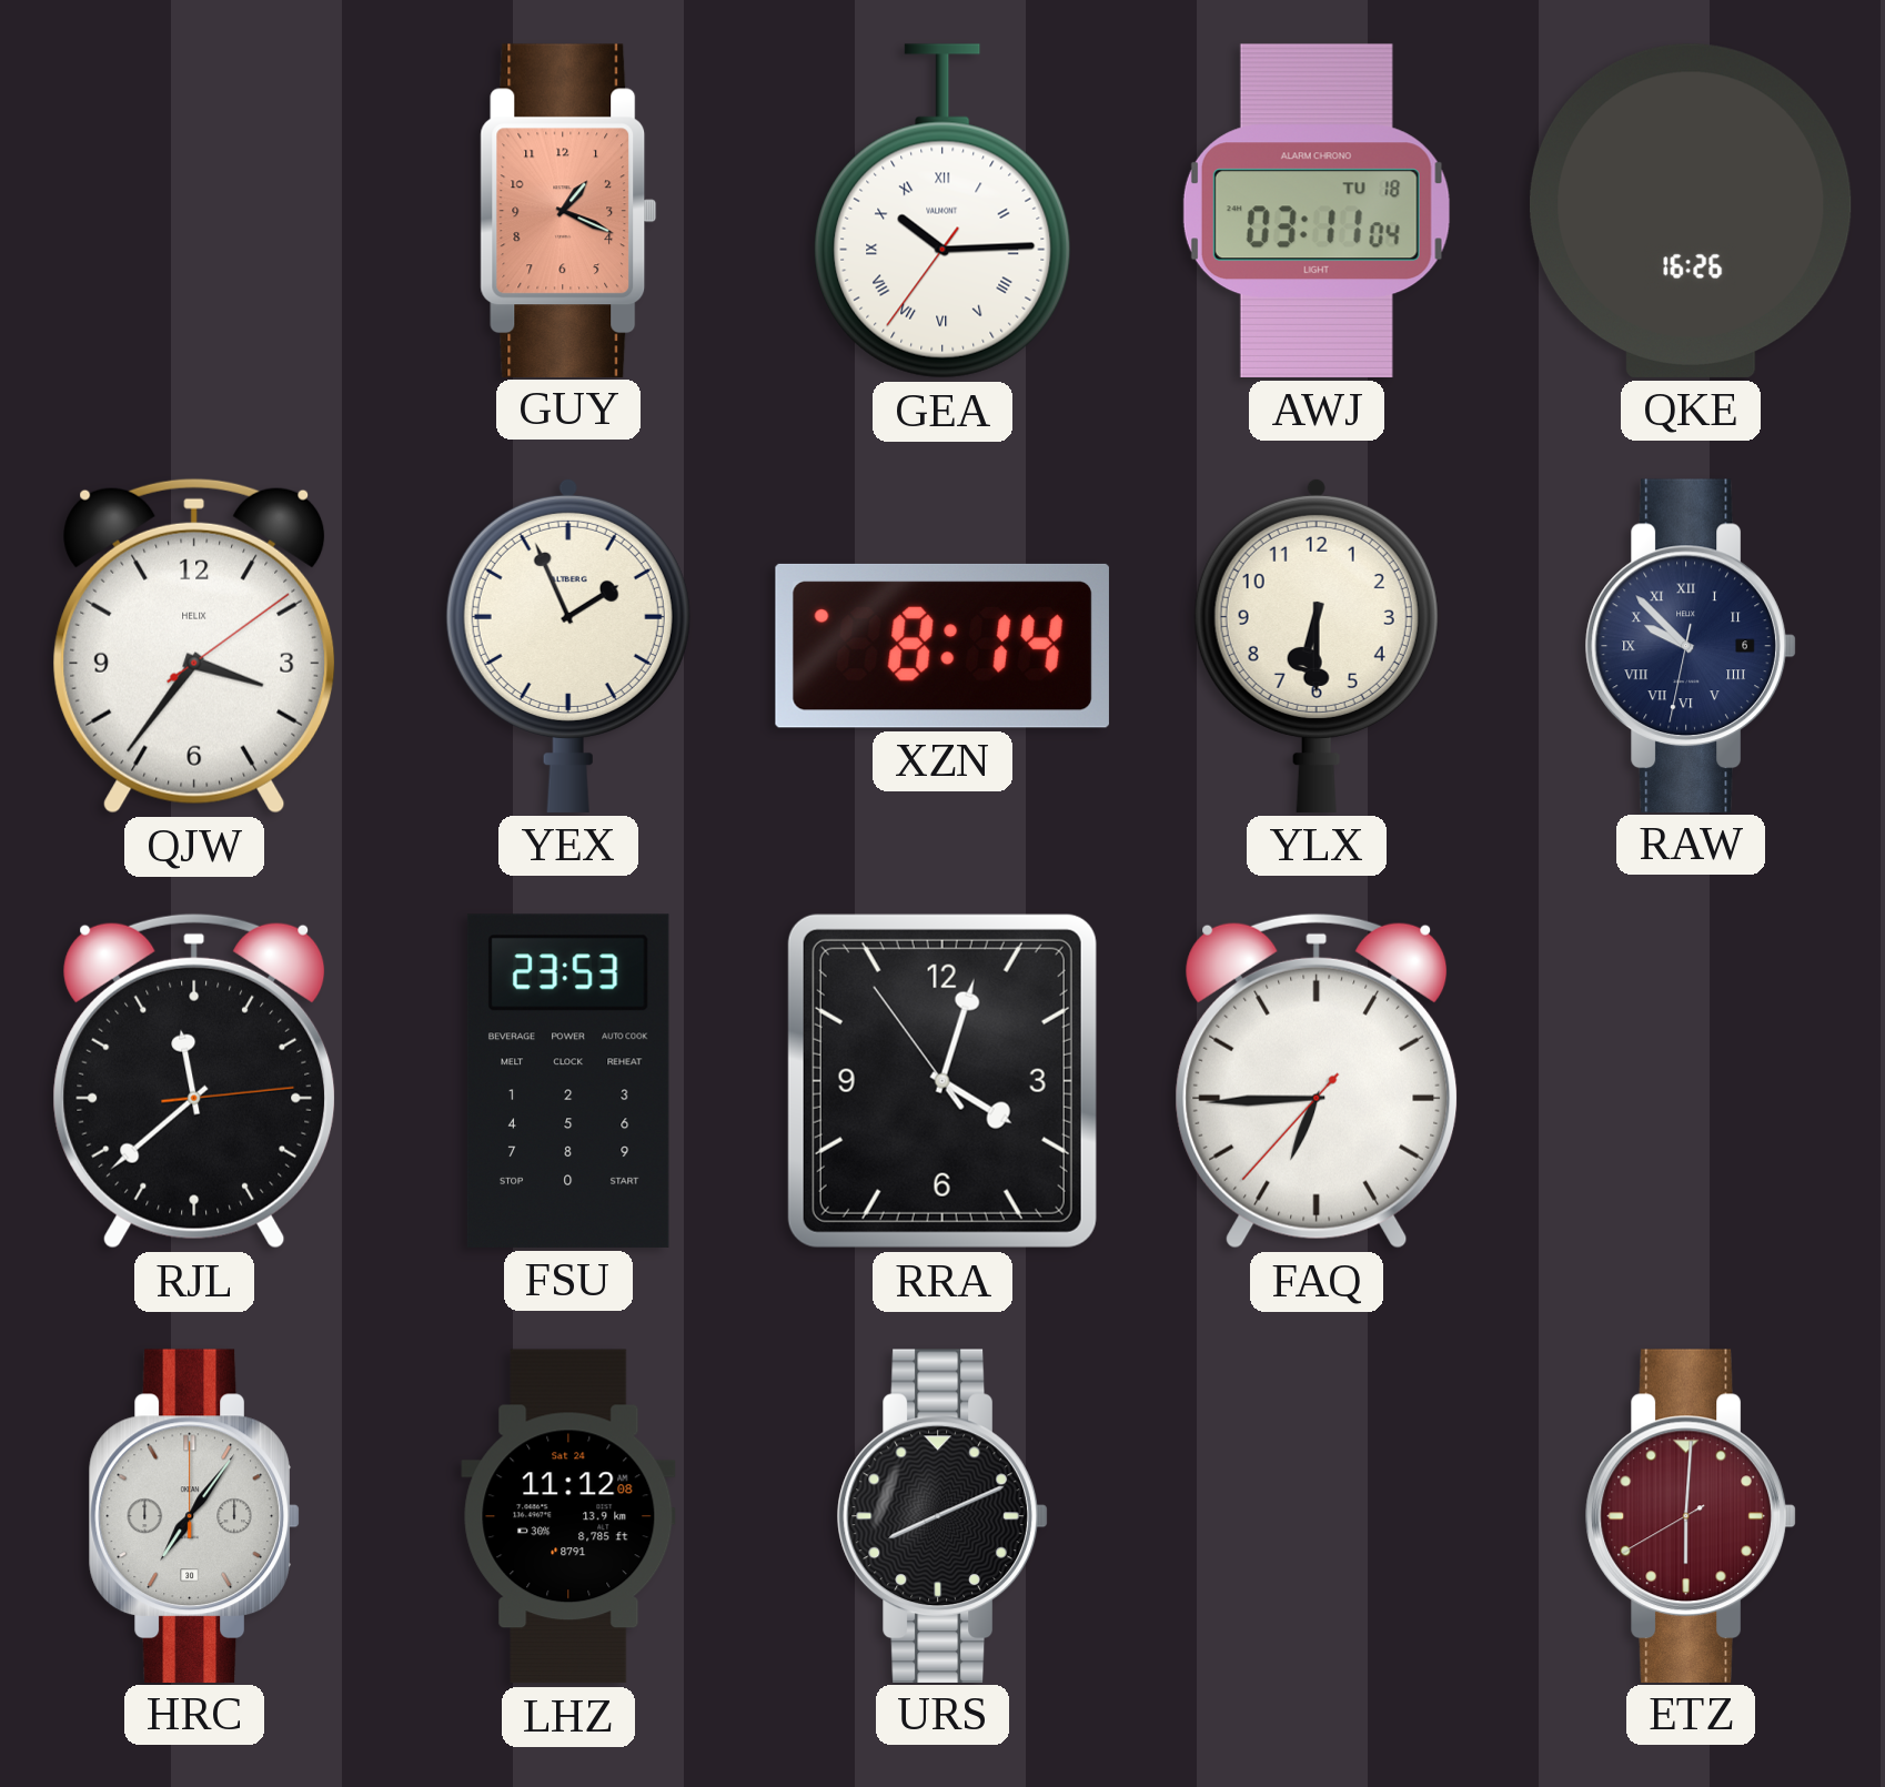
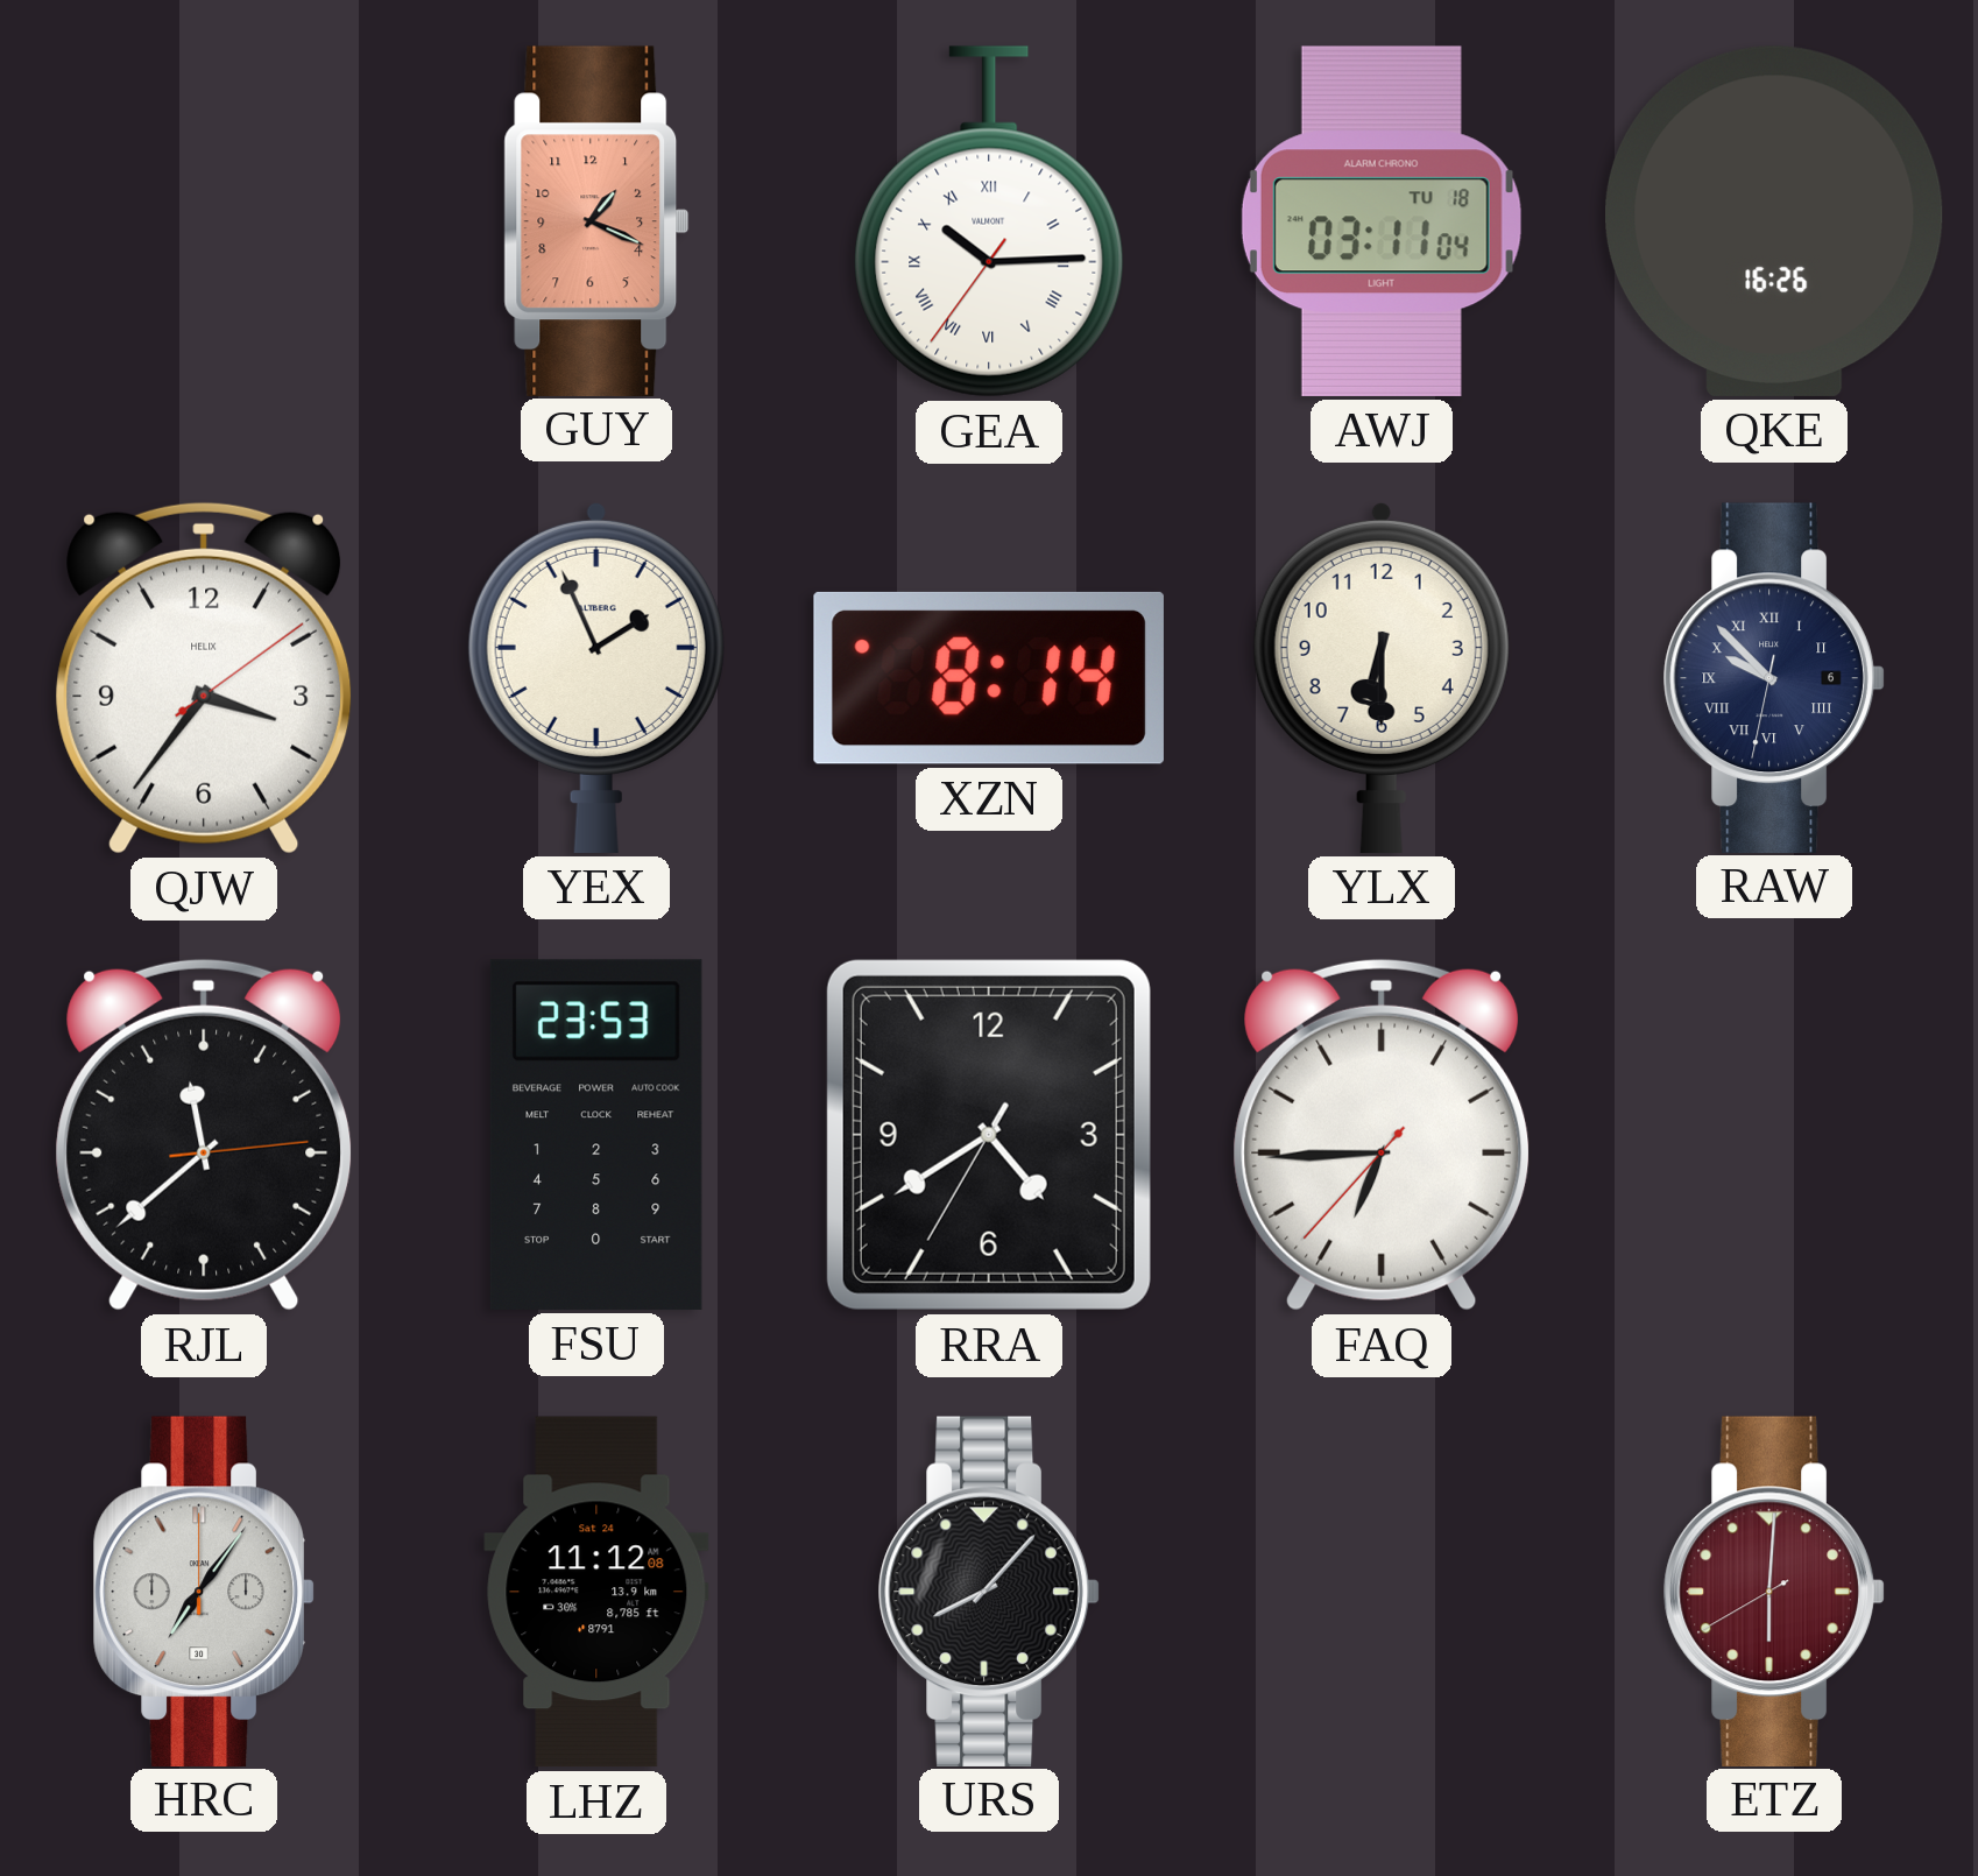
RRA: 4:02 -> 4:39 (989, 1135)
URS: 8:11 -> 8:07 (989, 1591)
